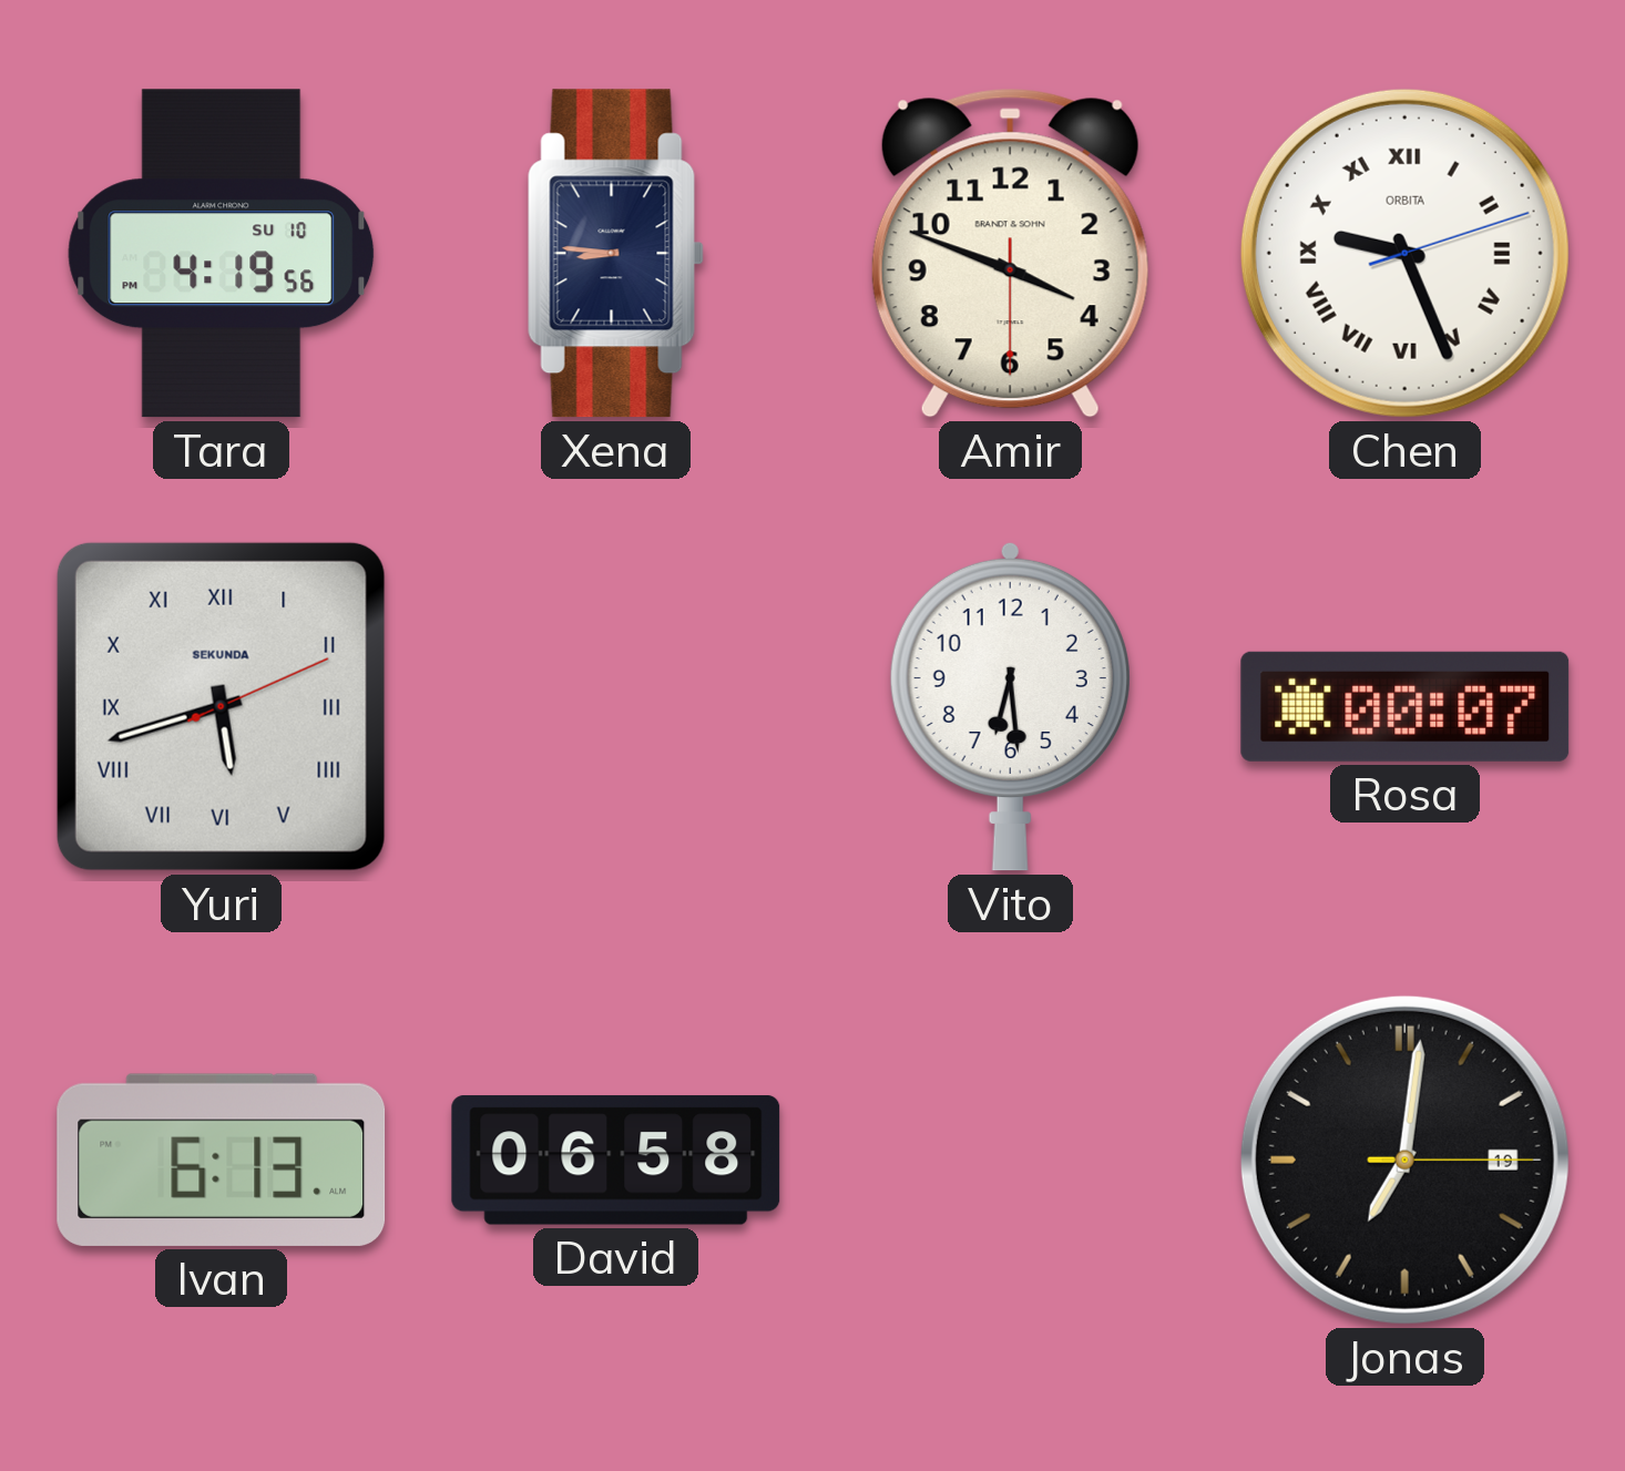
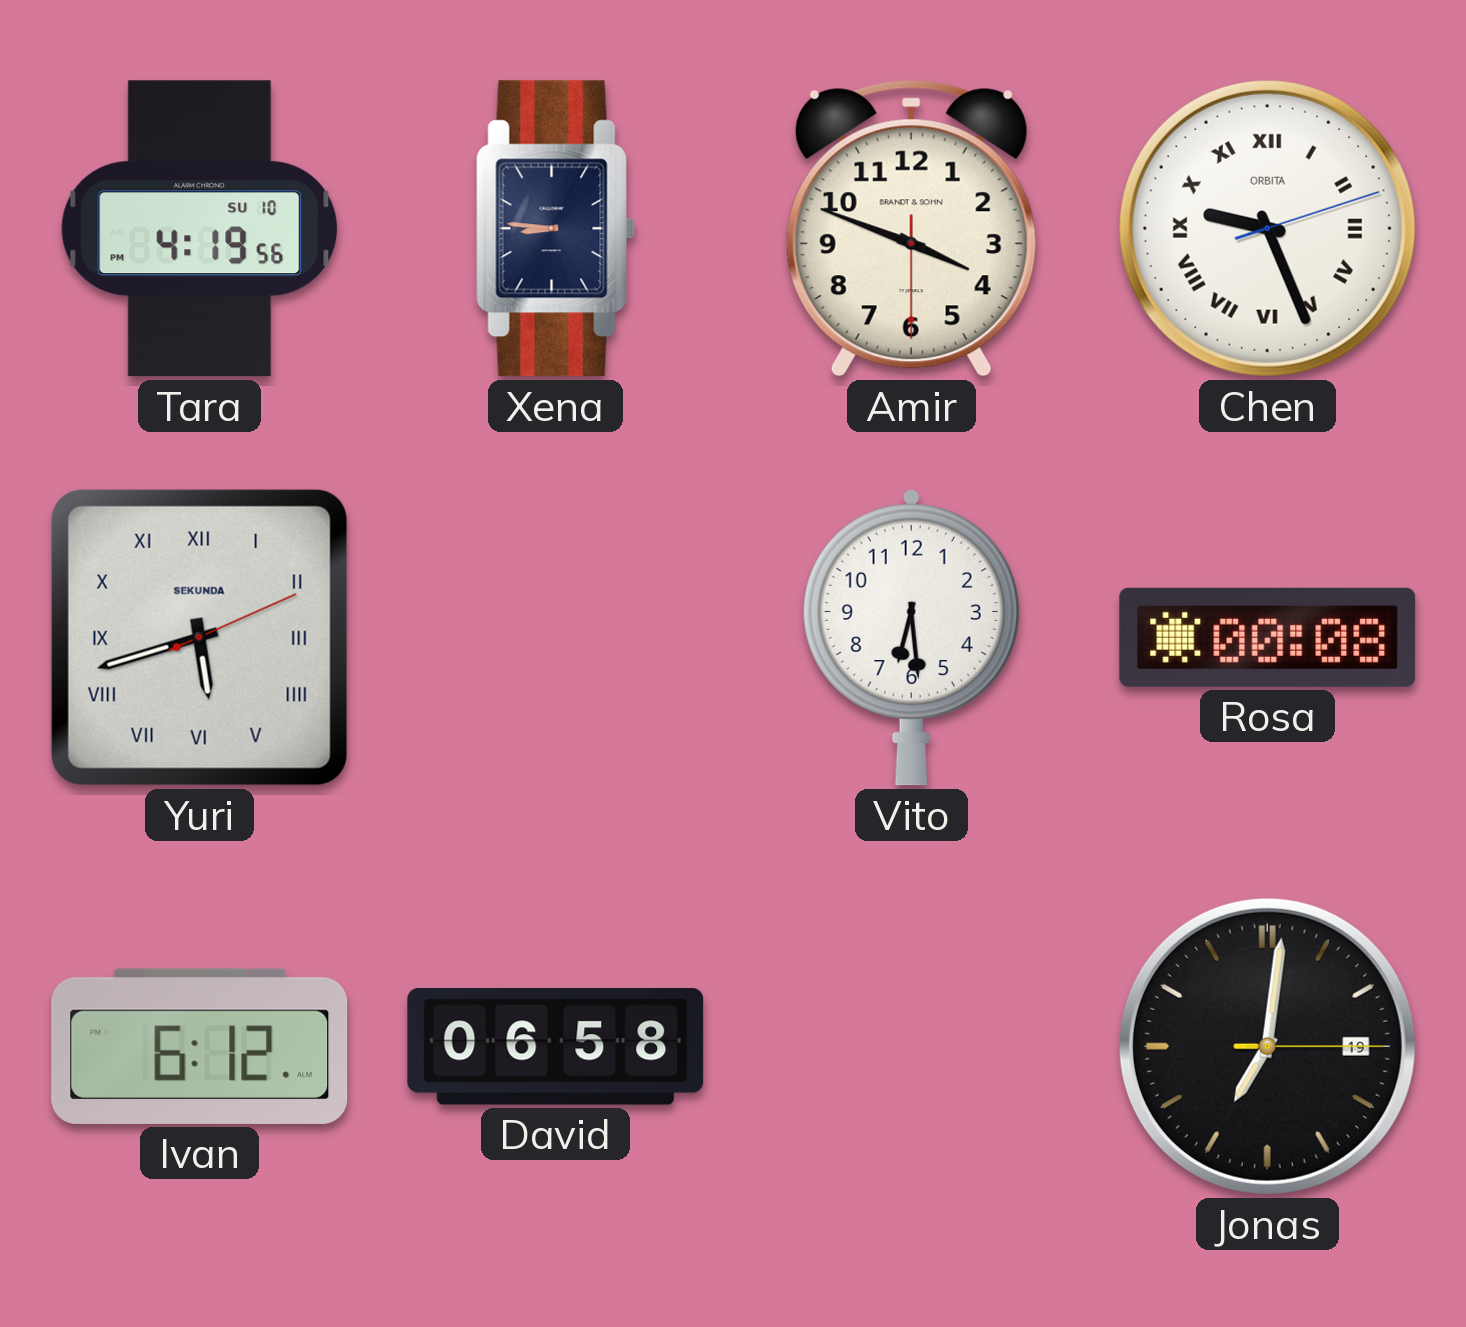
Rosa: 00:07 -> 00:08 (1268, 637)
Ivan: 6:13 -> 6:12 (200, 1046)
